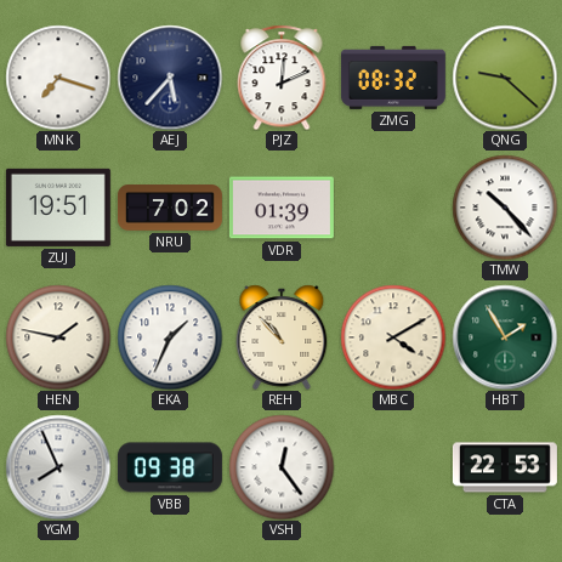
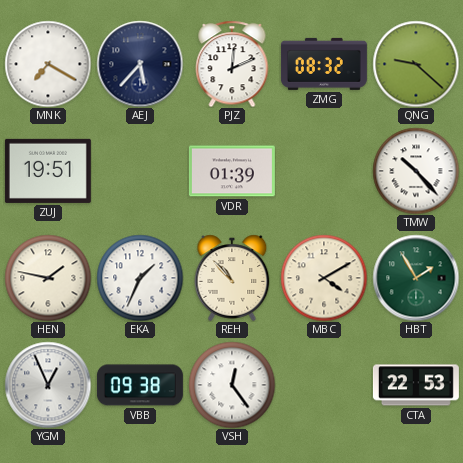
MNK: 7:18 -> 7:20 (48, 64)
NRU: 7:02 -> none (170, 208)
YGM: 7:56 -> 12:56 (48, 385)
